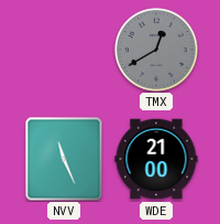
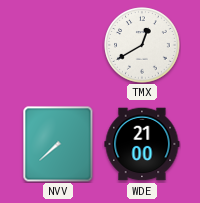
TMX dial: grey -> white (142, 45)
NVV: 11:26 -> 7:38 (58, 144)
